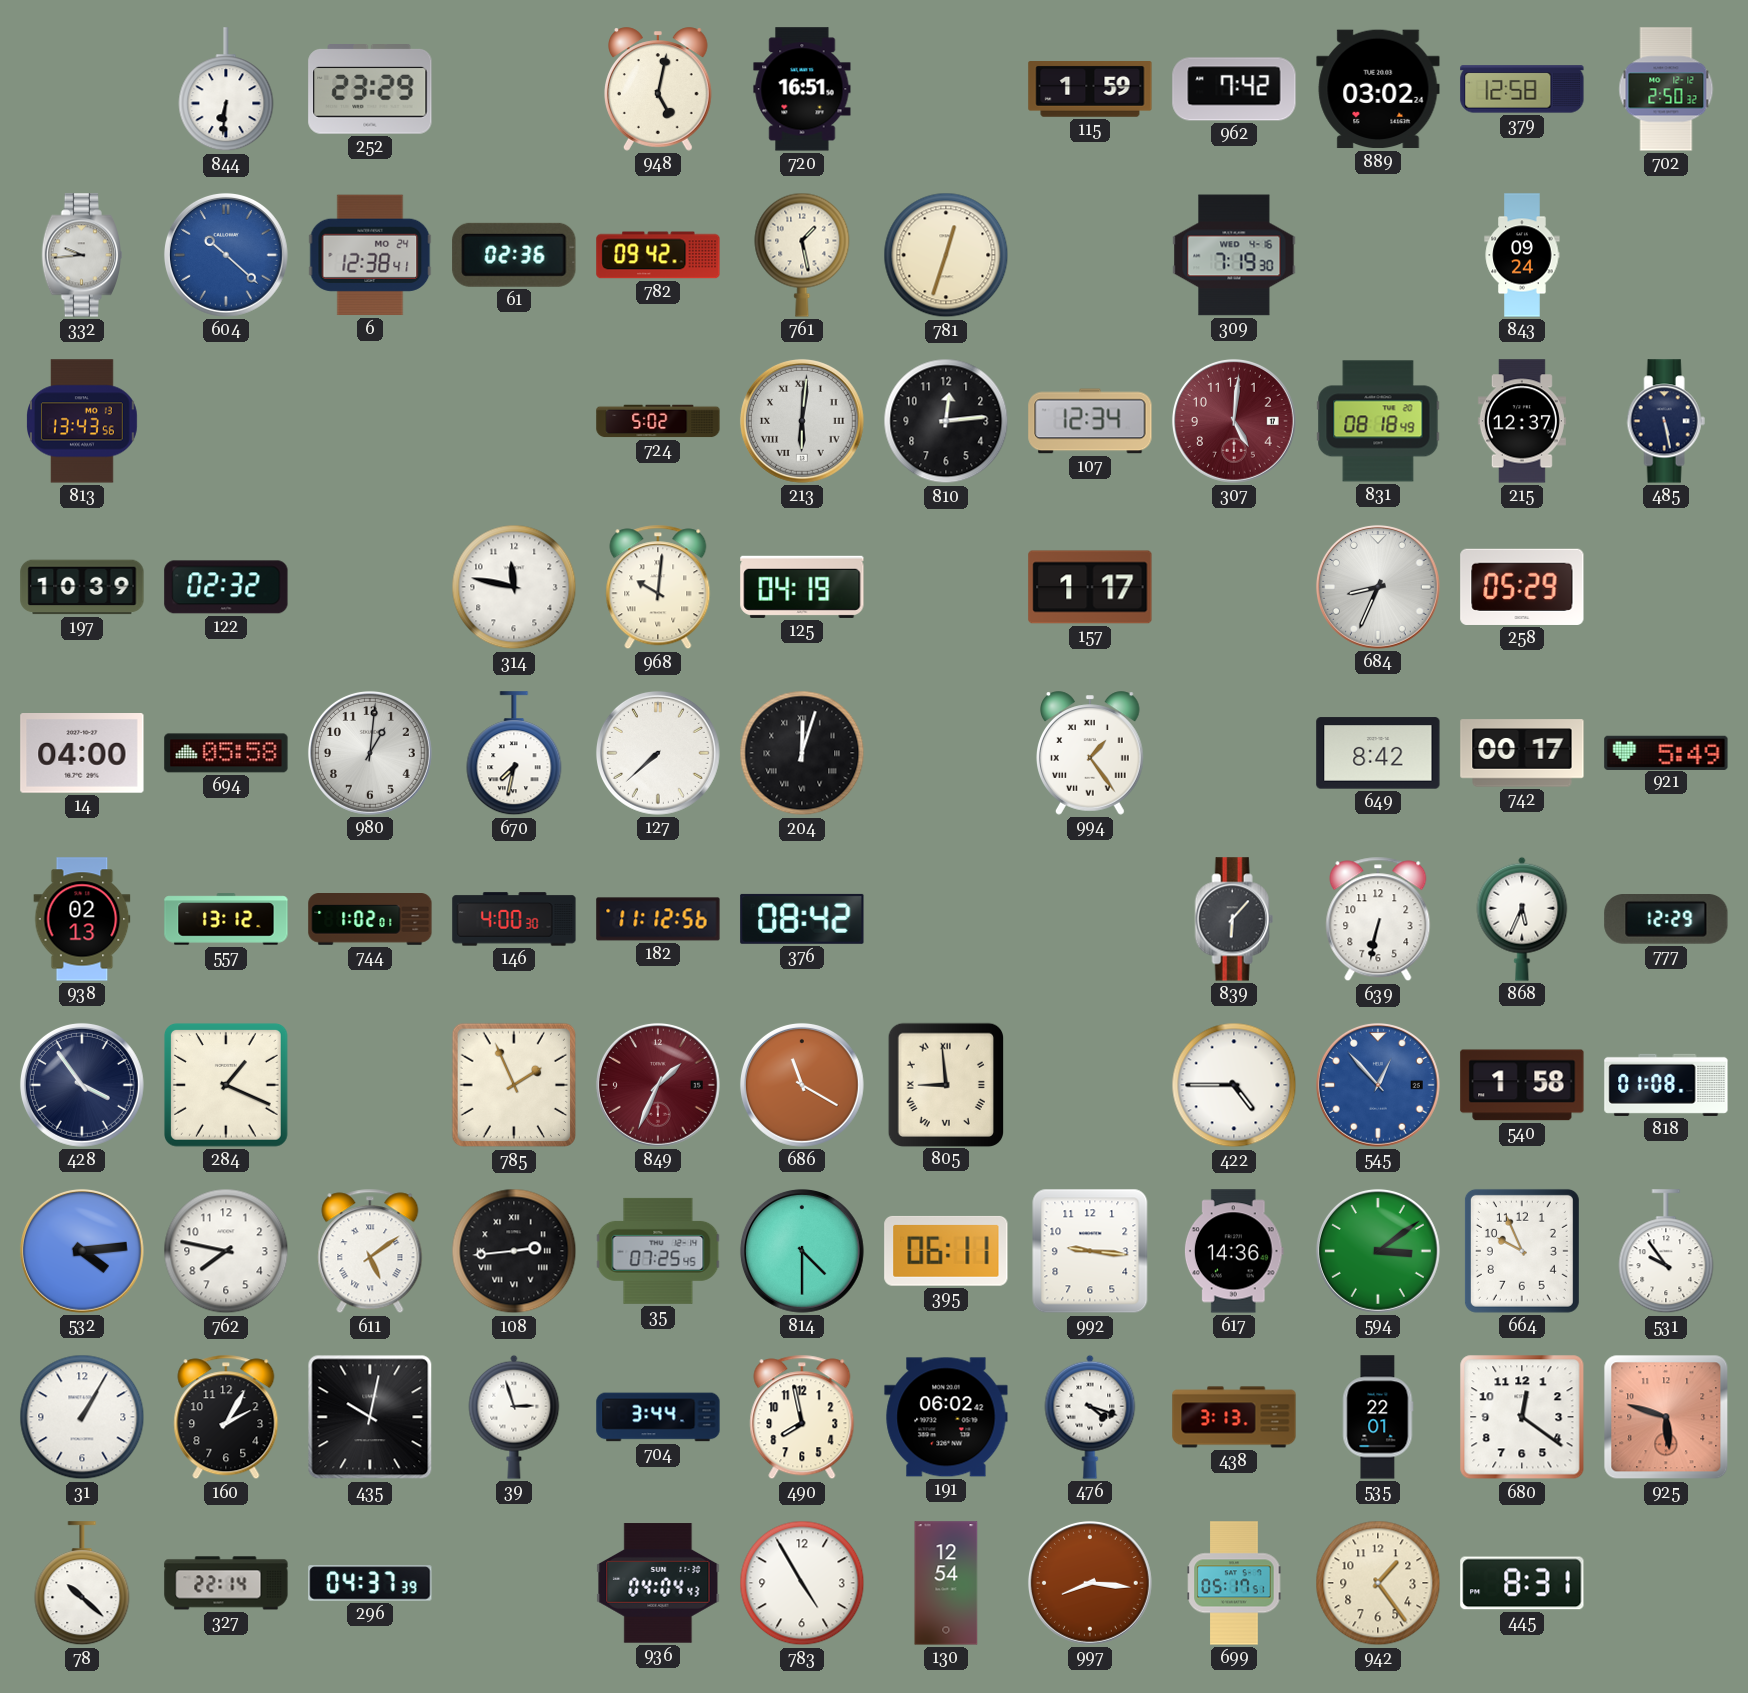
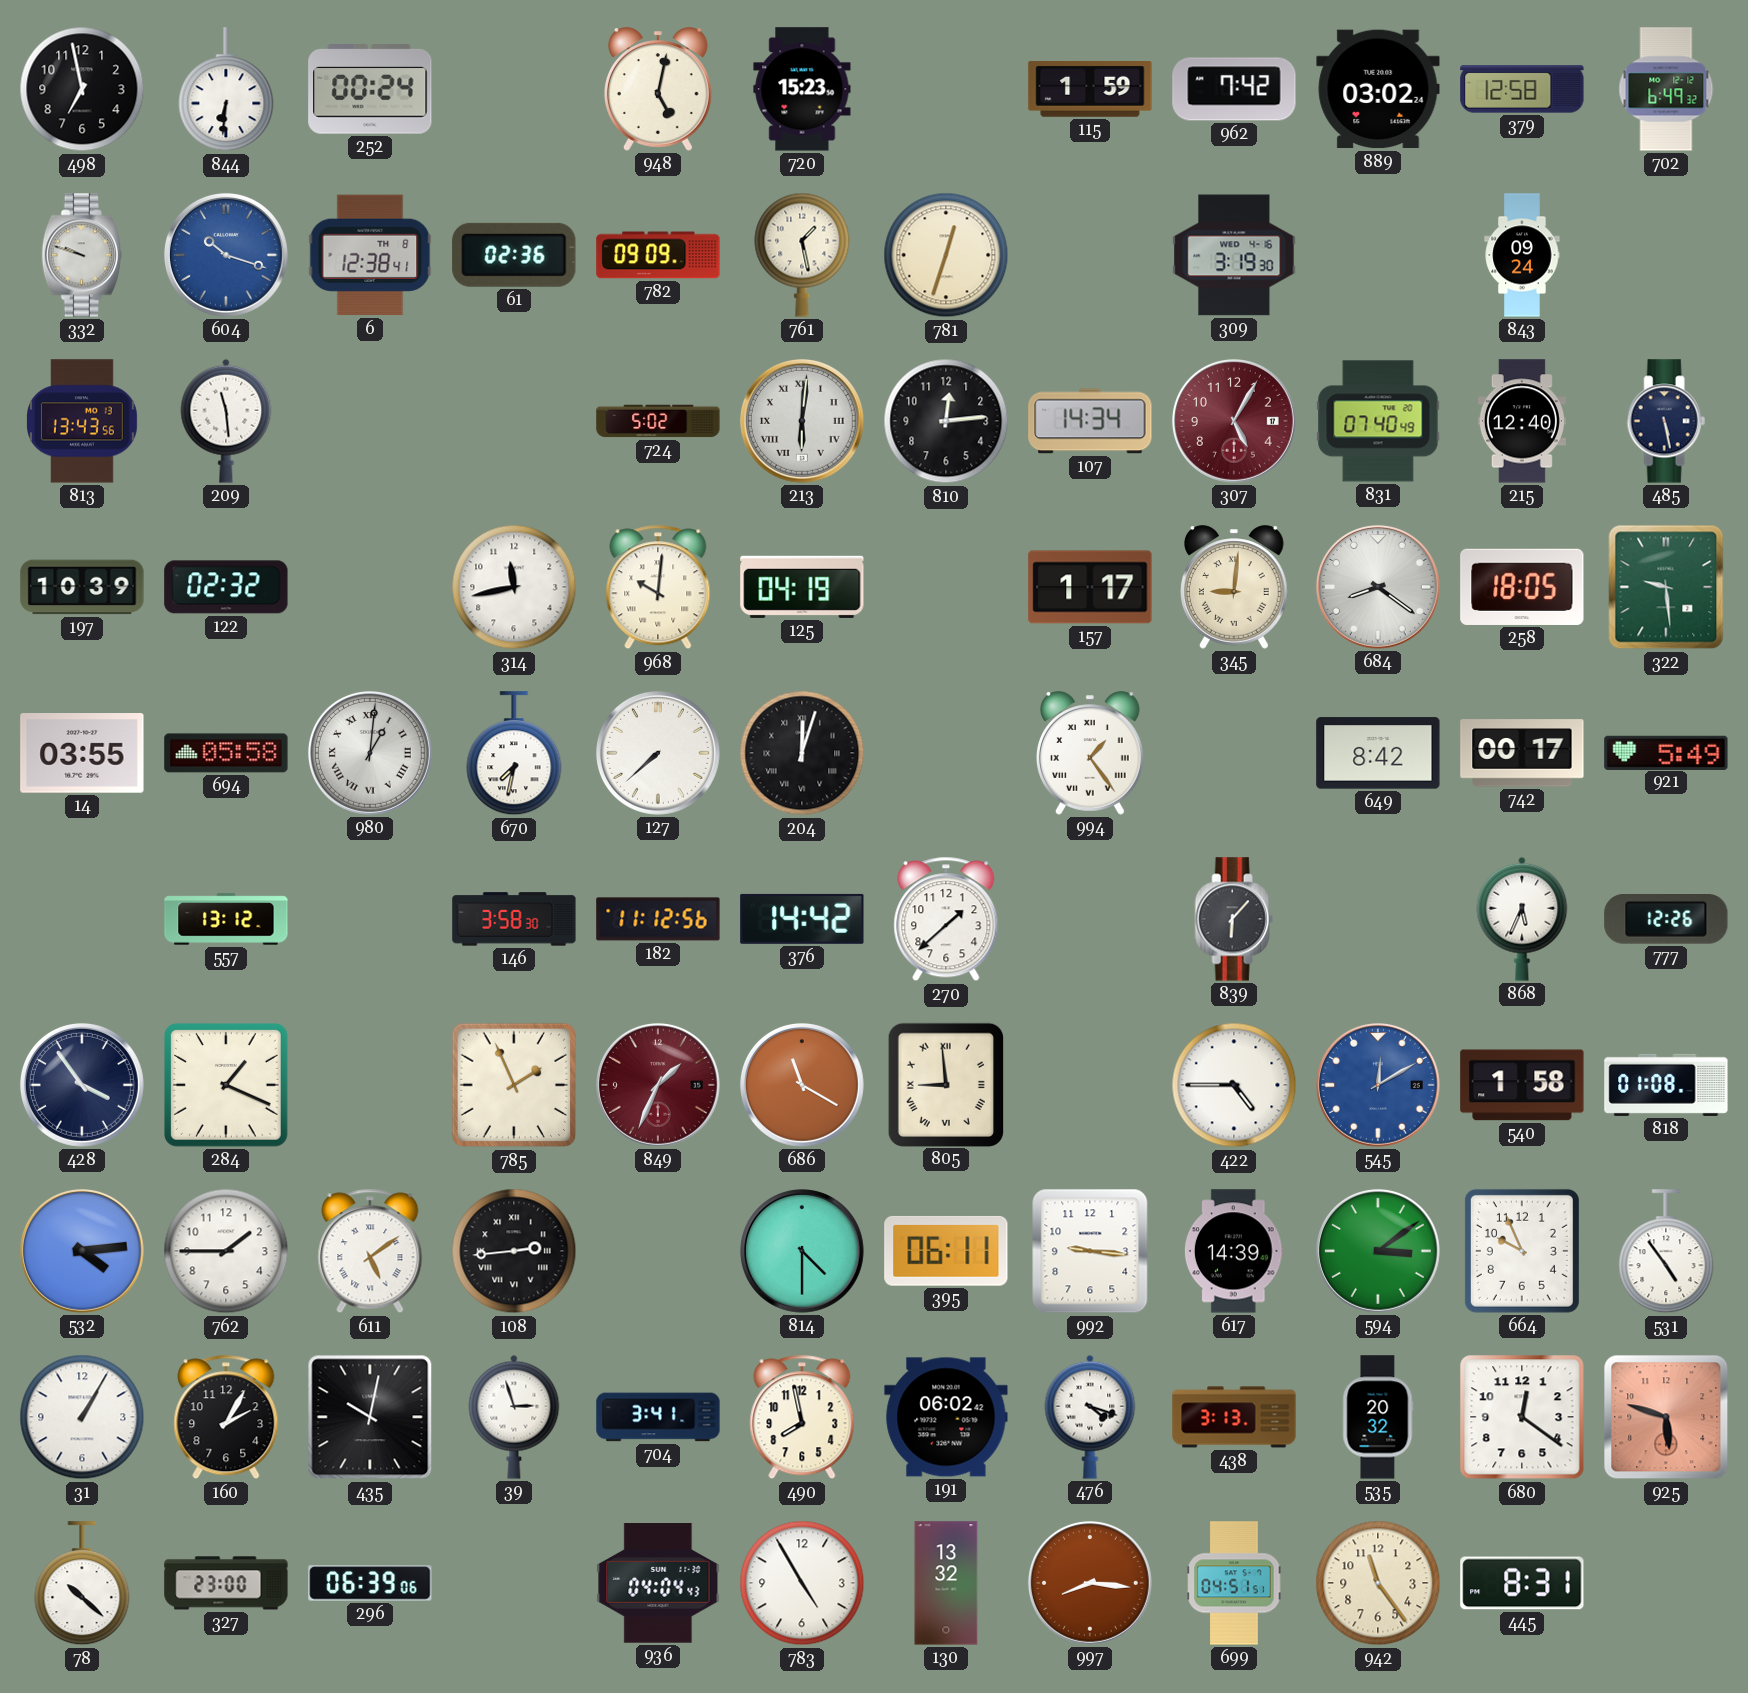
498: none -> 6:58 (82, 89)
252: 23:29 -> 00:24 (370, 90)
720: 16:51 -> 15:23 (802, 89)
702: 2:50 -> 6:49 (1666, 89)
332: 9:44 -> 9:48 (81, 255)
604: 10:22 -> 10:18 (226, 255)
6 date: MO 24 -> TH 8 (370, 255)
782: 09:42 -> 09:09 (658, 255)
309: 7:19 -> 3:19 (1234, 255)
209: none -> 11:29 (226, 421)
107: 12:34 -> 14:34 (1090, 421)
307: 5:01 -> 5:05 (1234, 421)
831: 08:18 -> 07:40 (1378, 421)
215: 12:37 -> 12:40 (1522, 421)
314: 11:47 -> 11:43 (514, 587)
345: none -> 9:01 (1235, 587)
684: 8:34 -> 8:21 (1378, 587)
258: 05:29 -> 18:05 (1522, 587)
322: none -> 9:29 (1666, 587)
14: 04:00 -> 03:55 (82, 754)
980 numerals: Arabic -> Roman (370, 753)
938: 02:13 -> none (82, 919)
744: 1:02 -> none (370, 920)
146: 4:00 -> 3:58 (514, 919)
376: 08:42 -> 14:42 (802, 919)
270: none -> 1:38 (946, 919)
639: 6:32 -> none (1378, 919)
777: 12:29 -> 12:26 (1666, 920)
545: 12:53 -> 12:10 (1378, 1085)
762: 7:47 -> 1:45 (226, 1251)
35: 07:25 -> none (658, 1251)
617: 14:36 -> 14:39 (1234, 1251)
531: 9:54 -> 4:54 (1666, 1252)
704: 3:44 -> 3:41 (658, 1417)
535: 22:01 -> 20:32 (1378, 1417)
327: 22:14 -> 23:00 (226, 1583)
296: 04:37 -> 06:39 (370, 1583)
130: 12:54 -> 13:32 (946, 1583)
699: 05:17 -> 04:51 (1234, 1583)
942: 1:24 -> 11:24 (1378, 1583)
